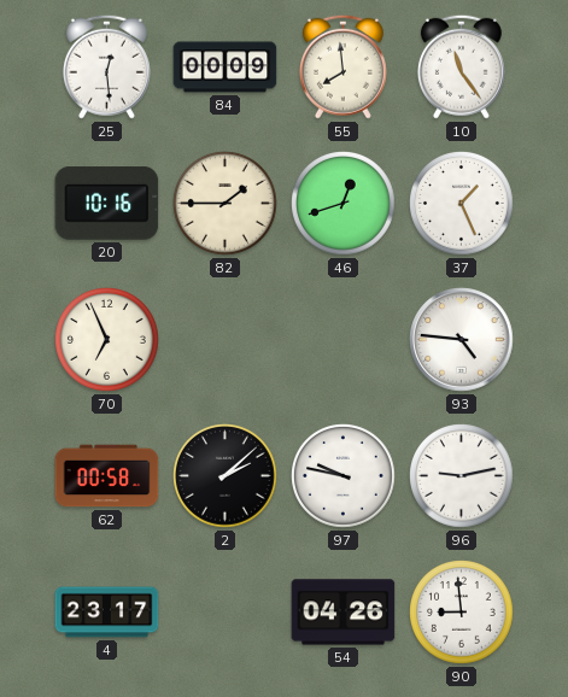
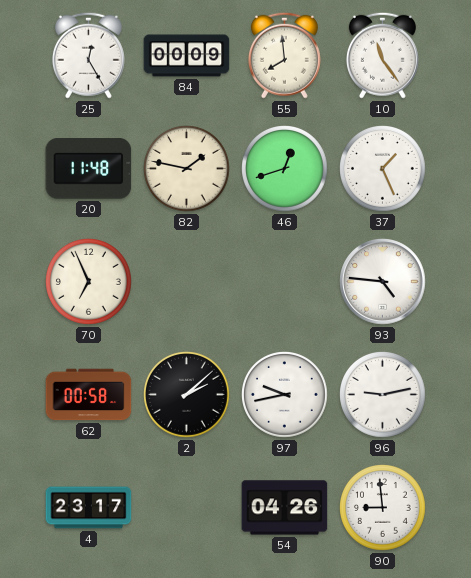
25: 12:29 -> 12:25 (88, 55)
20: 10:16 -> 11:48 (89, 169)
82: 1:45 -> 1:47 (187, 169)
97: 9:47 -> 9:43 (285, 395)
